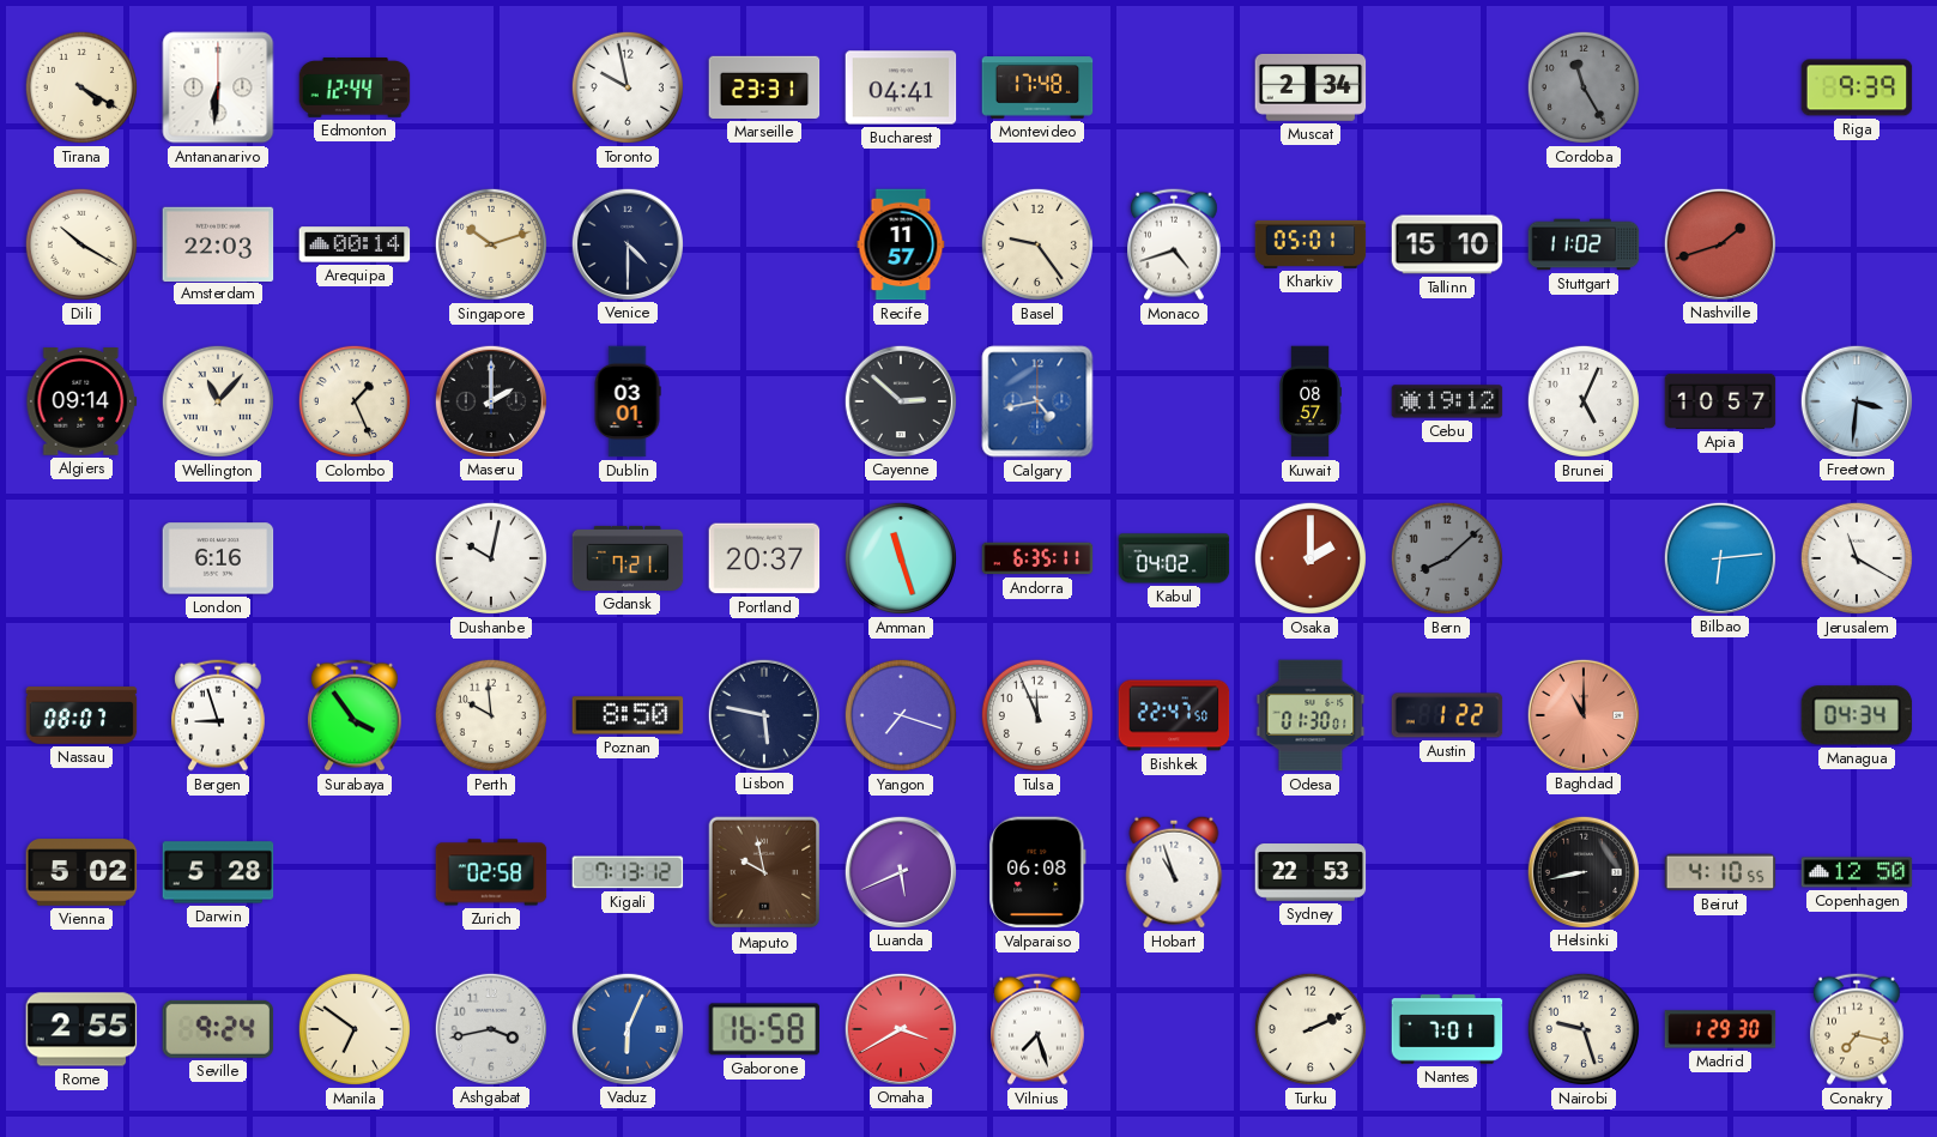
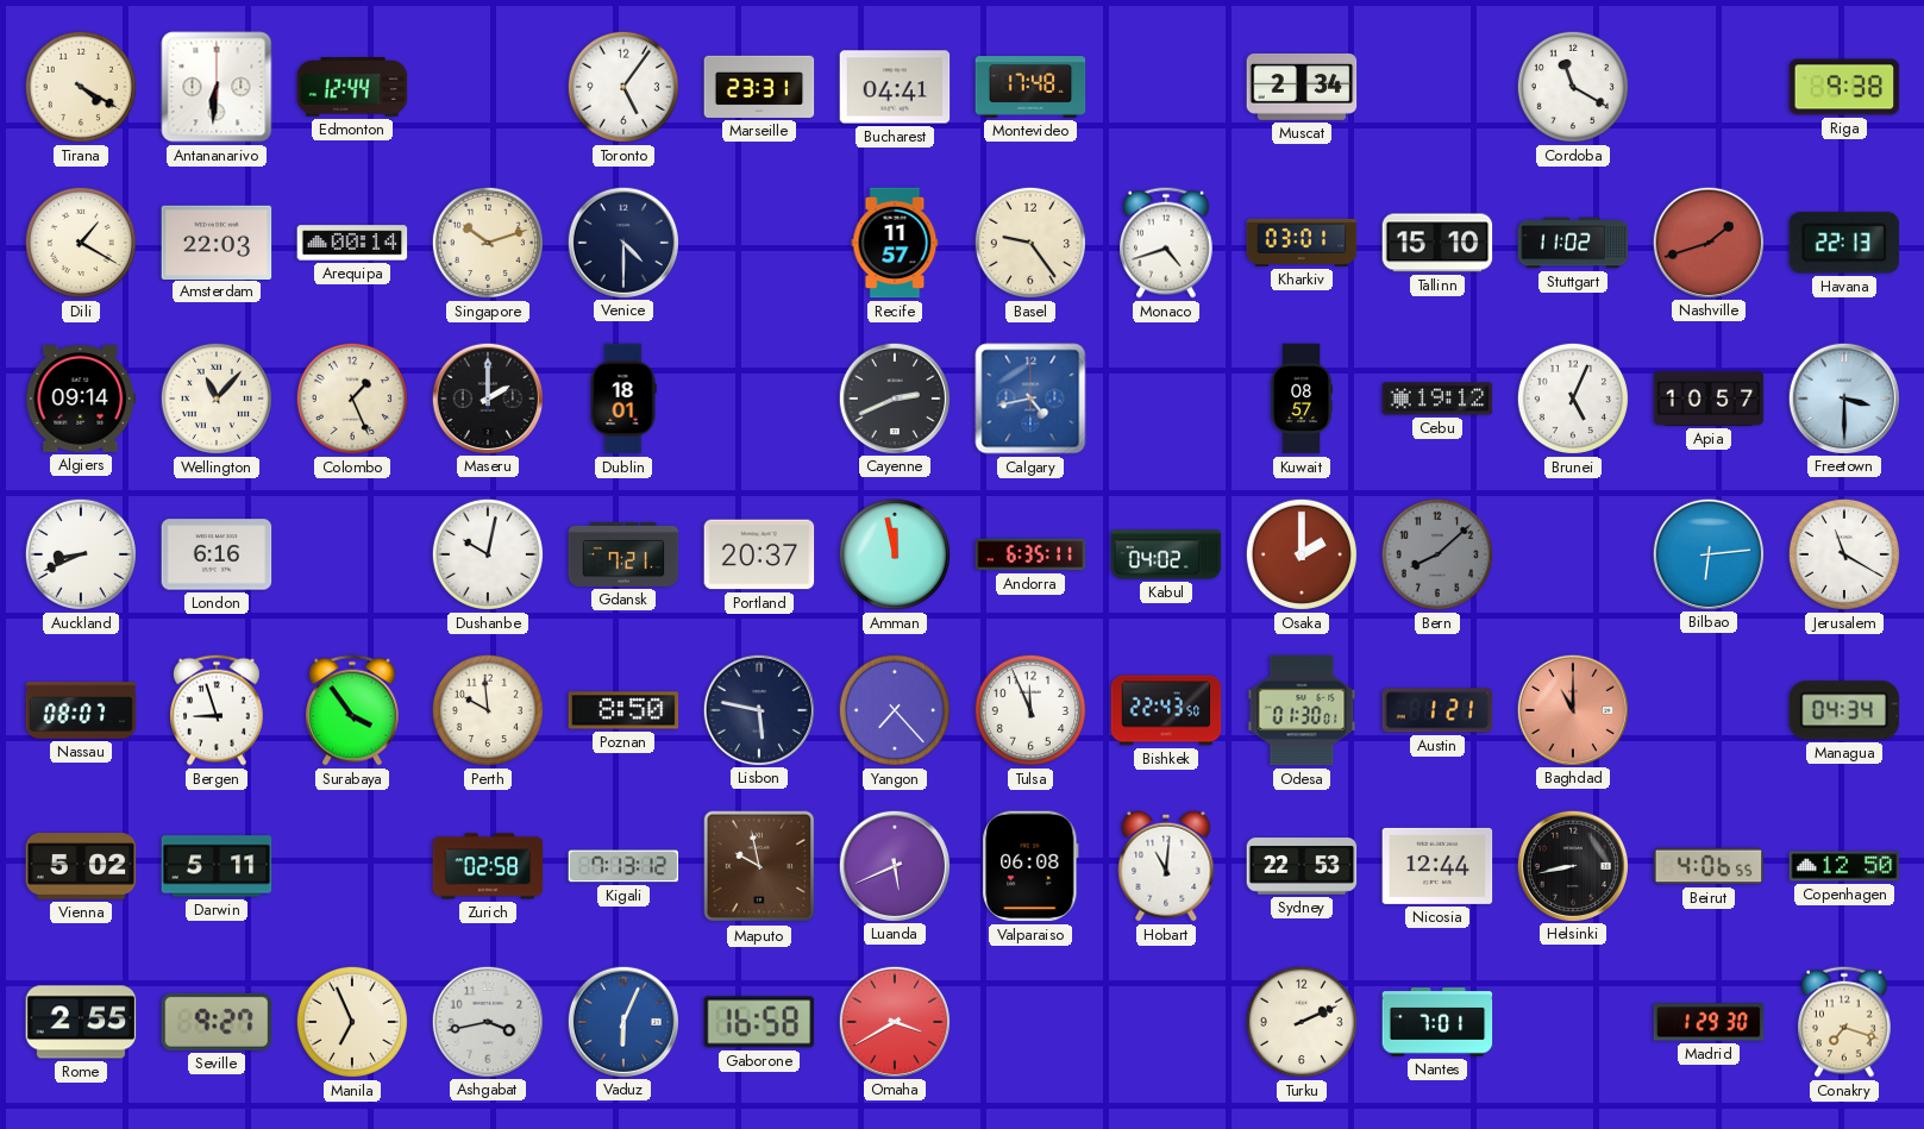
Toronto: 9:58 -> 5:06 (623, 87)
Cordoba: 11:25 -> 11:20 (1573, 87)
Cordoba dial: grey -> white (1573, 87)
Riga: 9:39 -> 9:38 (1844, 87)
Dili: 10:20 -> 1:20 (81, 243)
Kharkiv: 05:01 -> 03:01 (1302, 243)
Havana: none -> 22:13 (1843, 243)
Dublin: 03:01 -> 18:01 (623, 399)
Cayenne: 2:52 -> 2:41 (894, 397)
Freetown: 3:31 -> 3:30 (1843, 397)
Auckland: none -> 8:41 (81, 554)
Amman: 11:27 -> 11:58 (895, 554)
Yangon: 7:18 -> 7:23 (895, 710)
Bishkek: 22:47 -> 22:43 (1166, 710)
Austin: 1:22 -> 1:21 (1437, 710)
Darwin: 5:28 -> 5:11 (217, 866)
Hobart: 10:57 -> 11:01 (1166, 866)
Nicosia: none -> 12:44 (1437, 866)
Beirut: 4:10 -> 4:06 (1709, 866)
Seville: 9:24 -> 9:27 (217, 1022)
Manila: 6:51 -> 6:56 (352, 1022)
Vilnius: 7:27 -> none (1039, 1029)
Nairobi: 9:27 -> none (1584, 1029)
Conakry: 7:17 -> 7:18 (1845, 1022)
